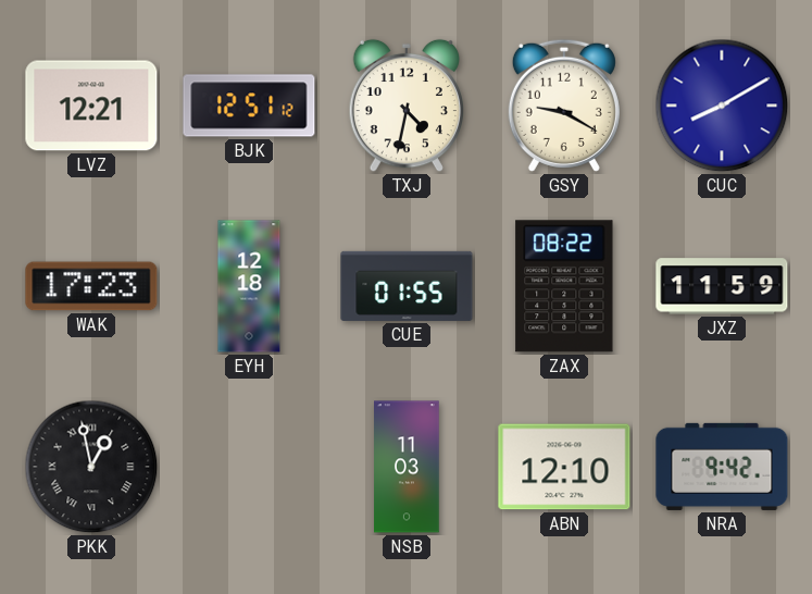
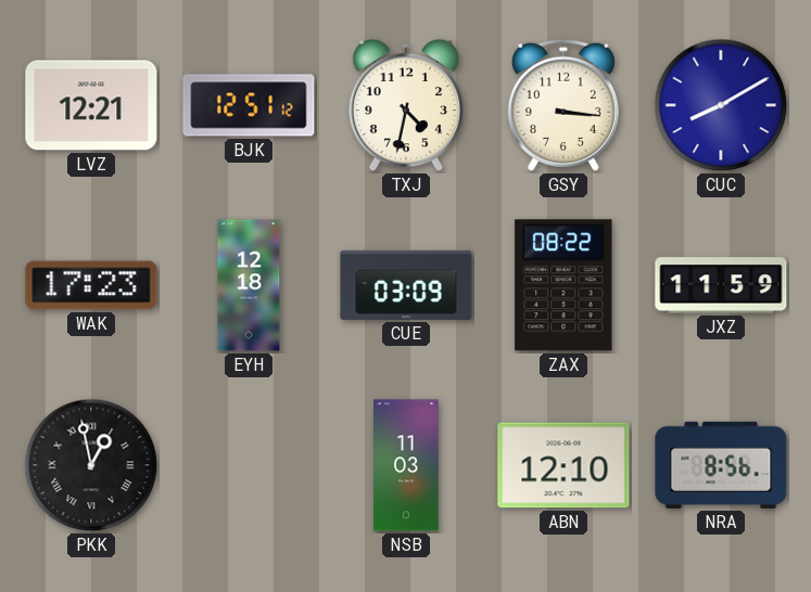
GSY: 9:20 -> 3:16 (563, 105)
CUE: 01:55 -> 03:09 (406, 285)
NRA: 9:42 -> 8:56 (721, 465)
